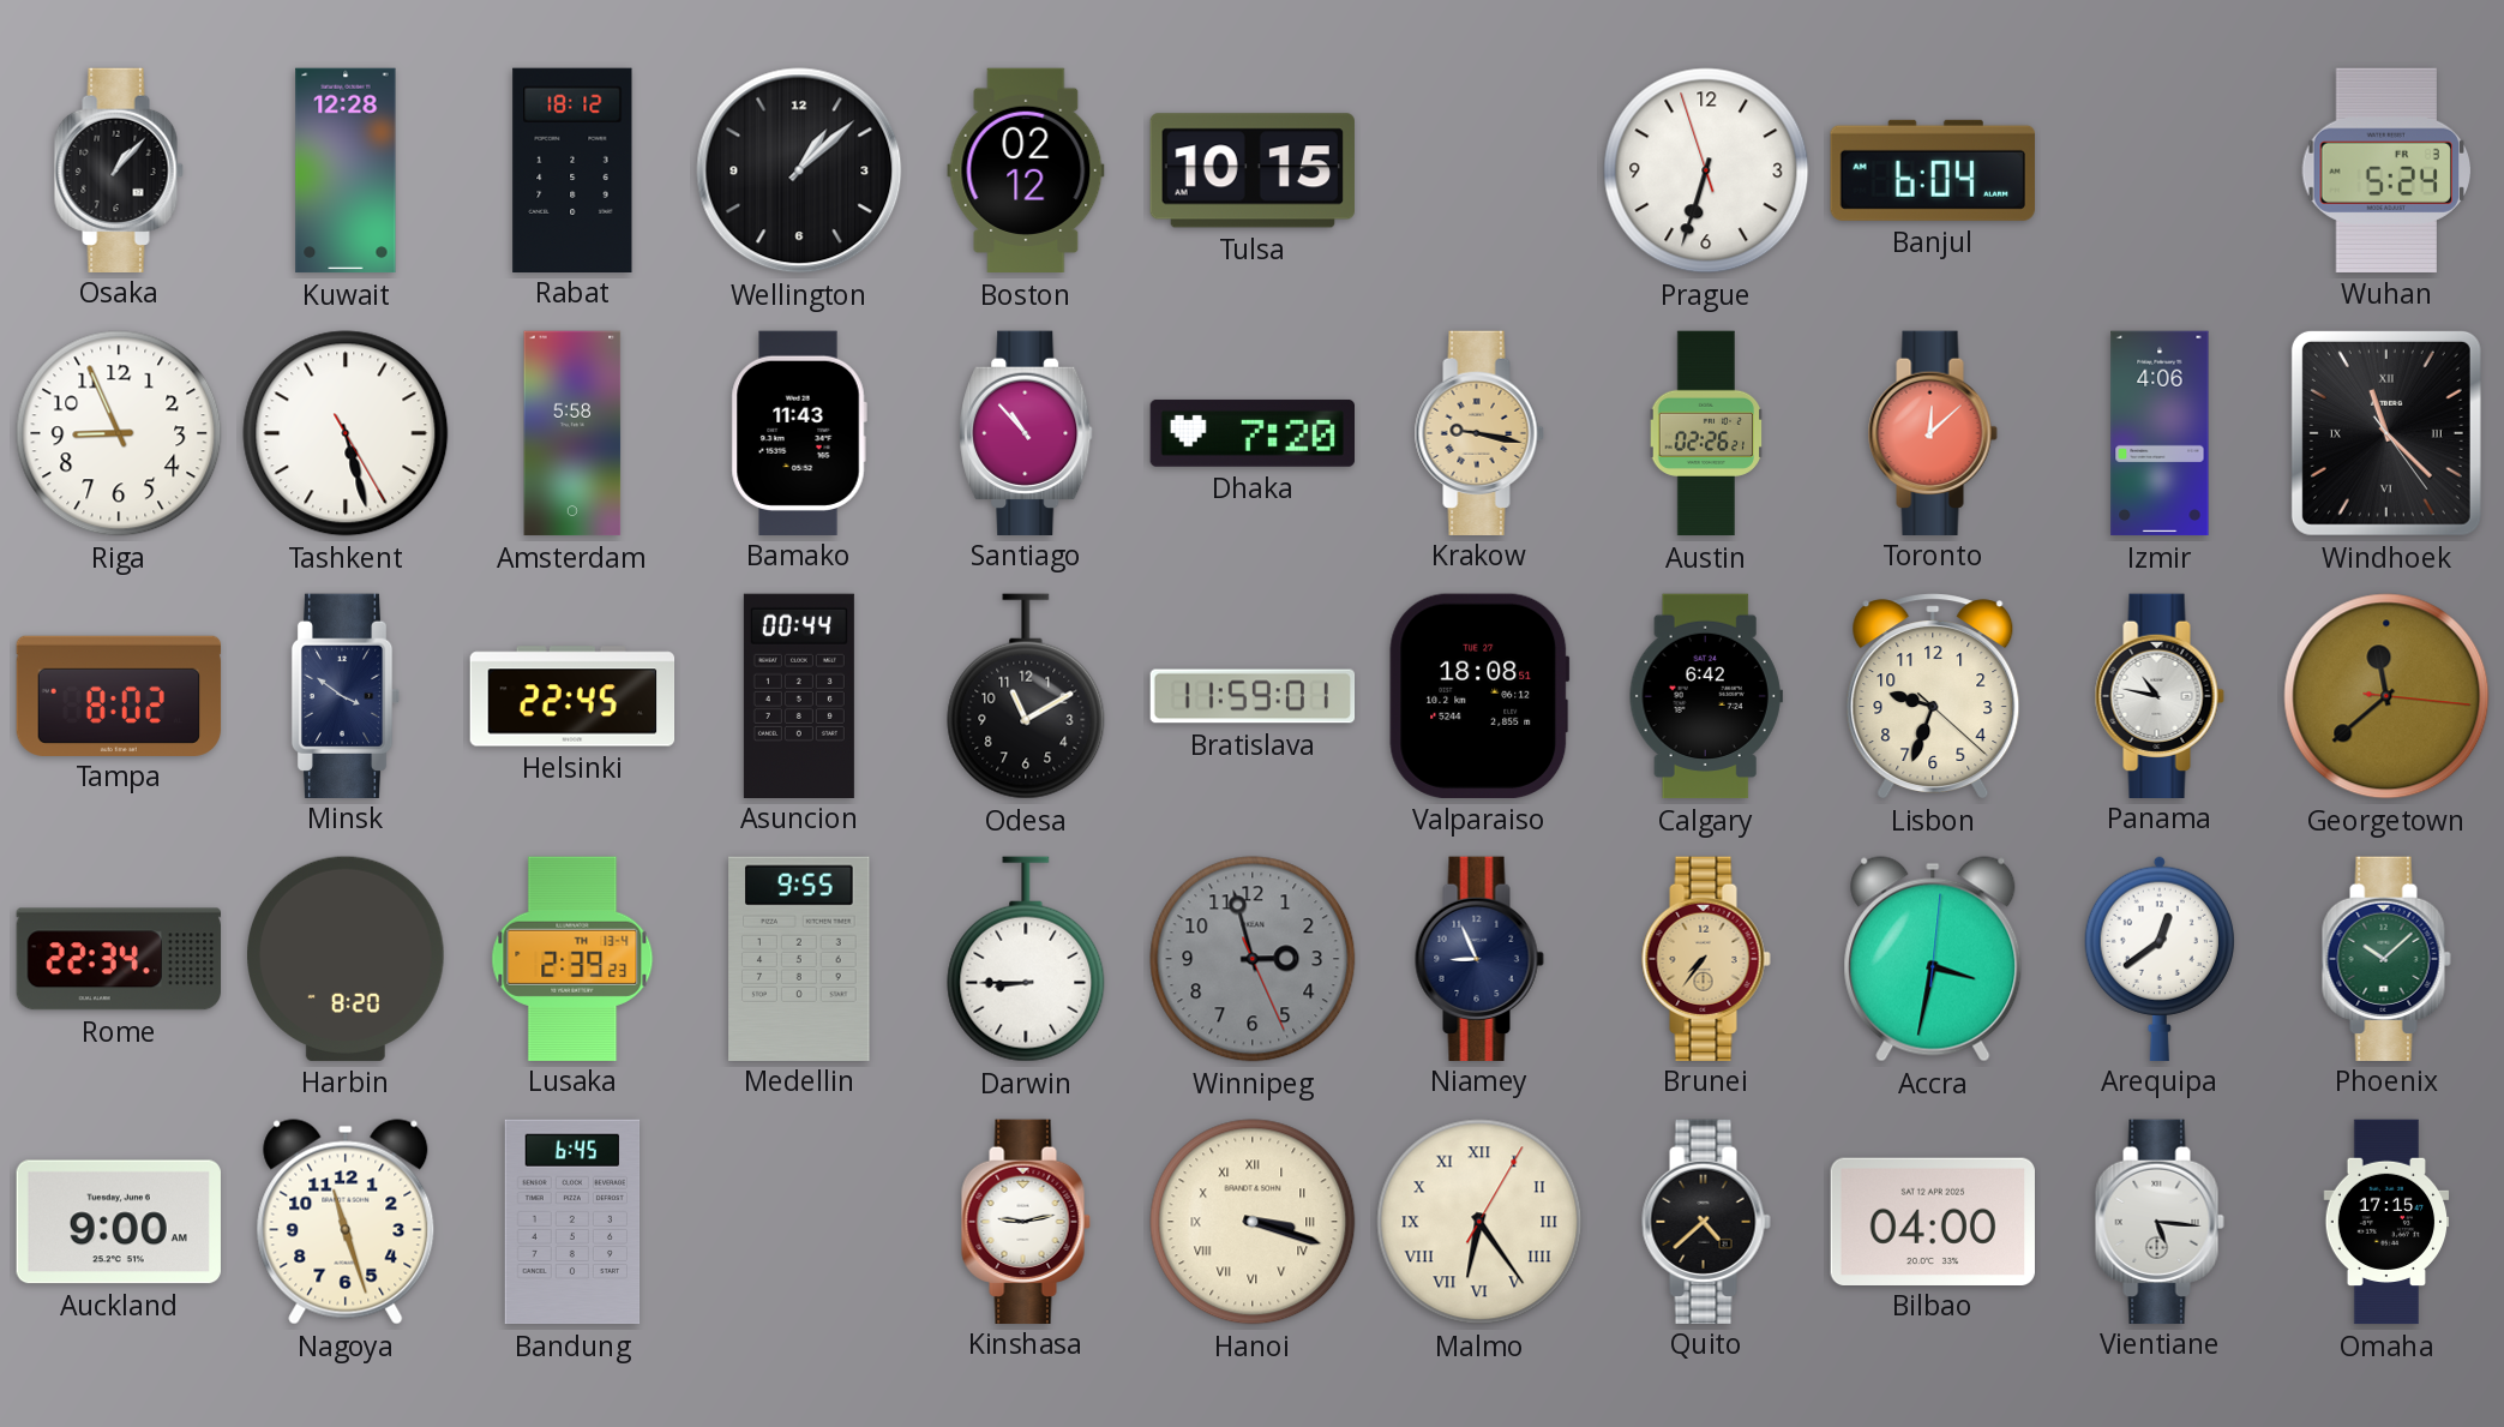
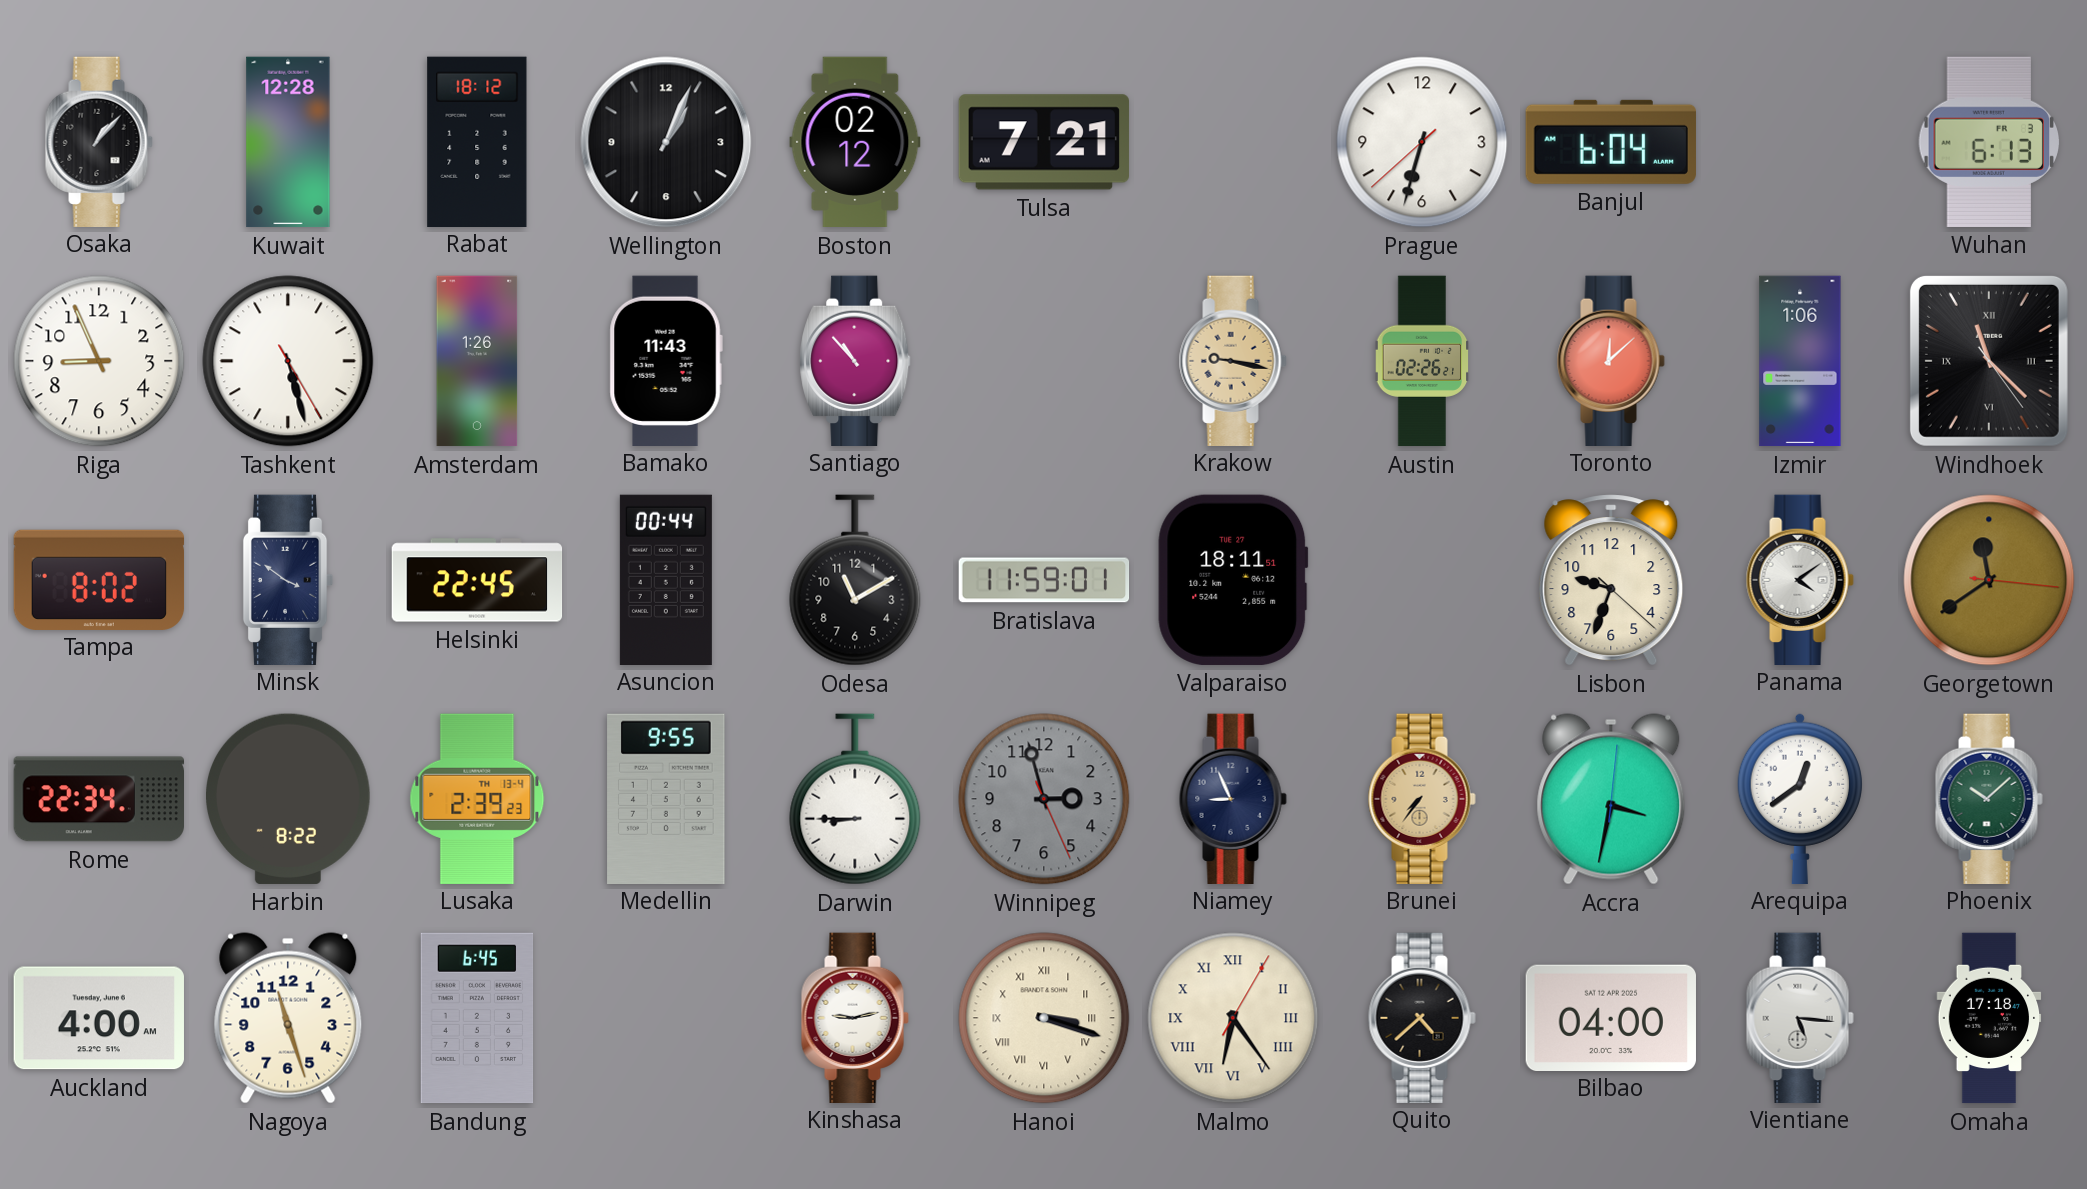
Wellington: 1:08 -> 1:04 (666, 142)
Tulsa: 10:15 -> 7:21 (1044, 142)
Prague: 6:32:57 -> 6:32:38 (1422, 142)
Wuhan: 5:24 -> 6:13 (1988, 142)
Amsterdam: 5:58 -> 1:26 (477, 361)
Dhaka: 7:20 -> none (1251, 433)
Izmir: 4:06 -> 1:06 (1800, 361)
Valparaiso: 18:08 -> 18:11 (1233, 580)
Calgary: 6:42 -> none (1706, 696)
Panama: 10:47 -> 4:09 (1800, 579)
Georgetown: 11:38 -> 11:39 (1989, 580)
Harbin: 8:20 -> 8:22 (289, 799)
Auckland: 9:00 -> 4:00 (99, 1018)
Omaha: 17:15 -> 17:18 (1989, 1018)
